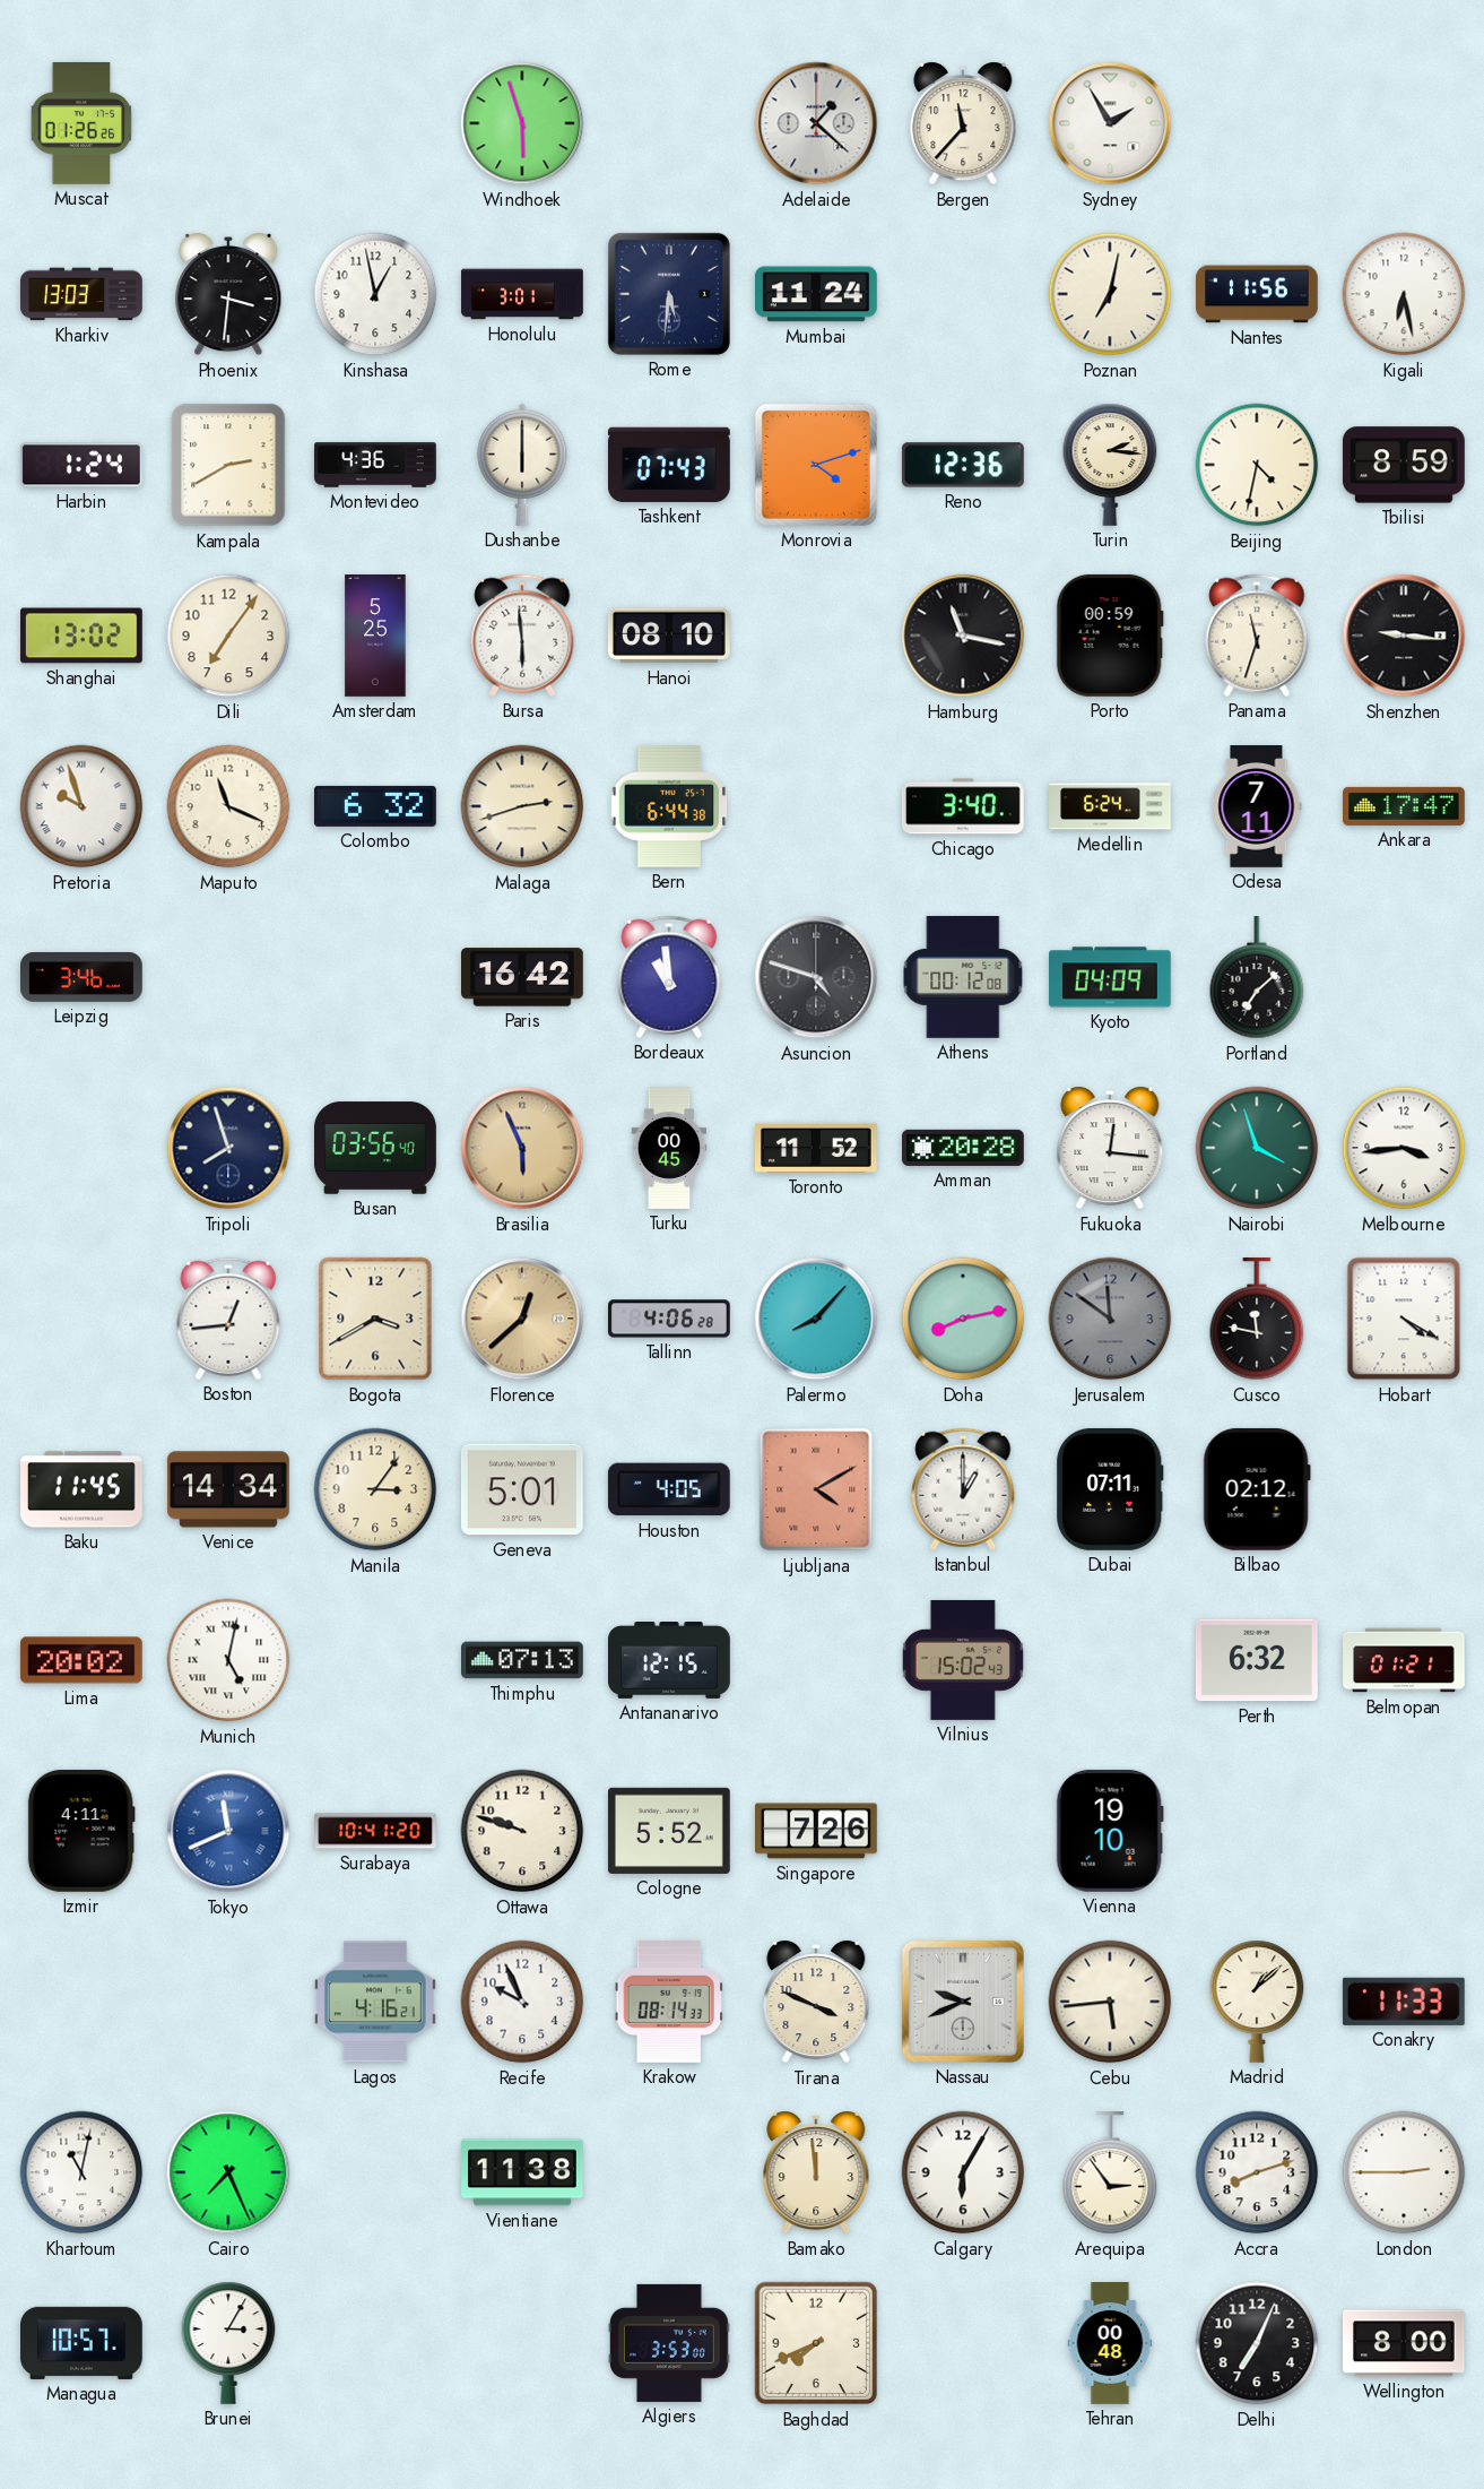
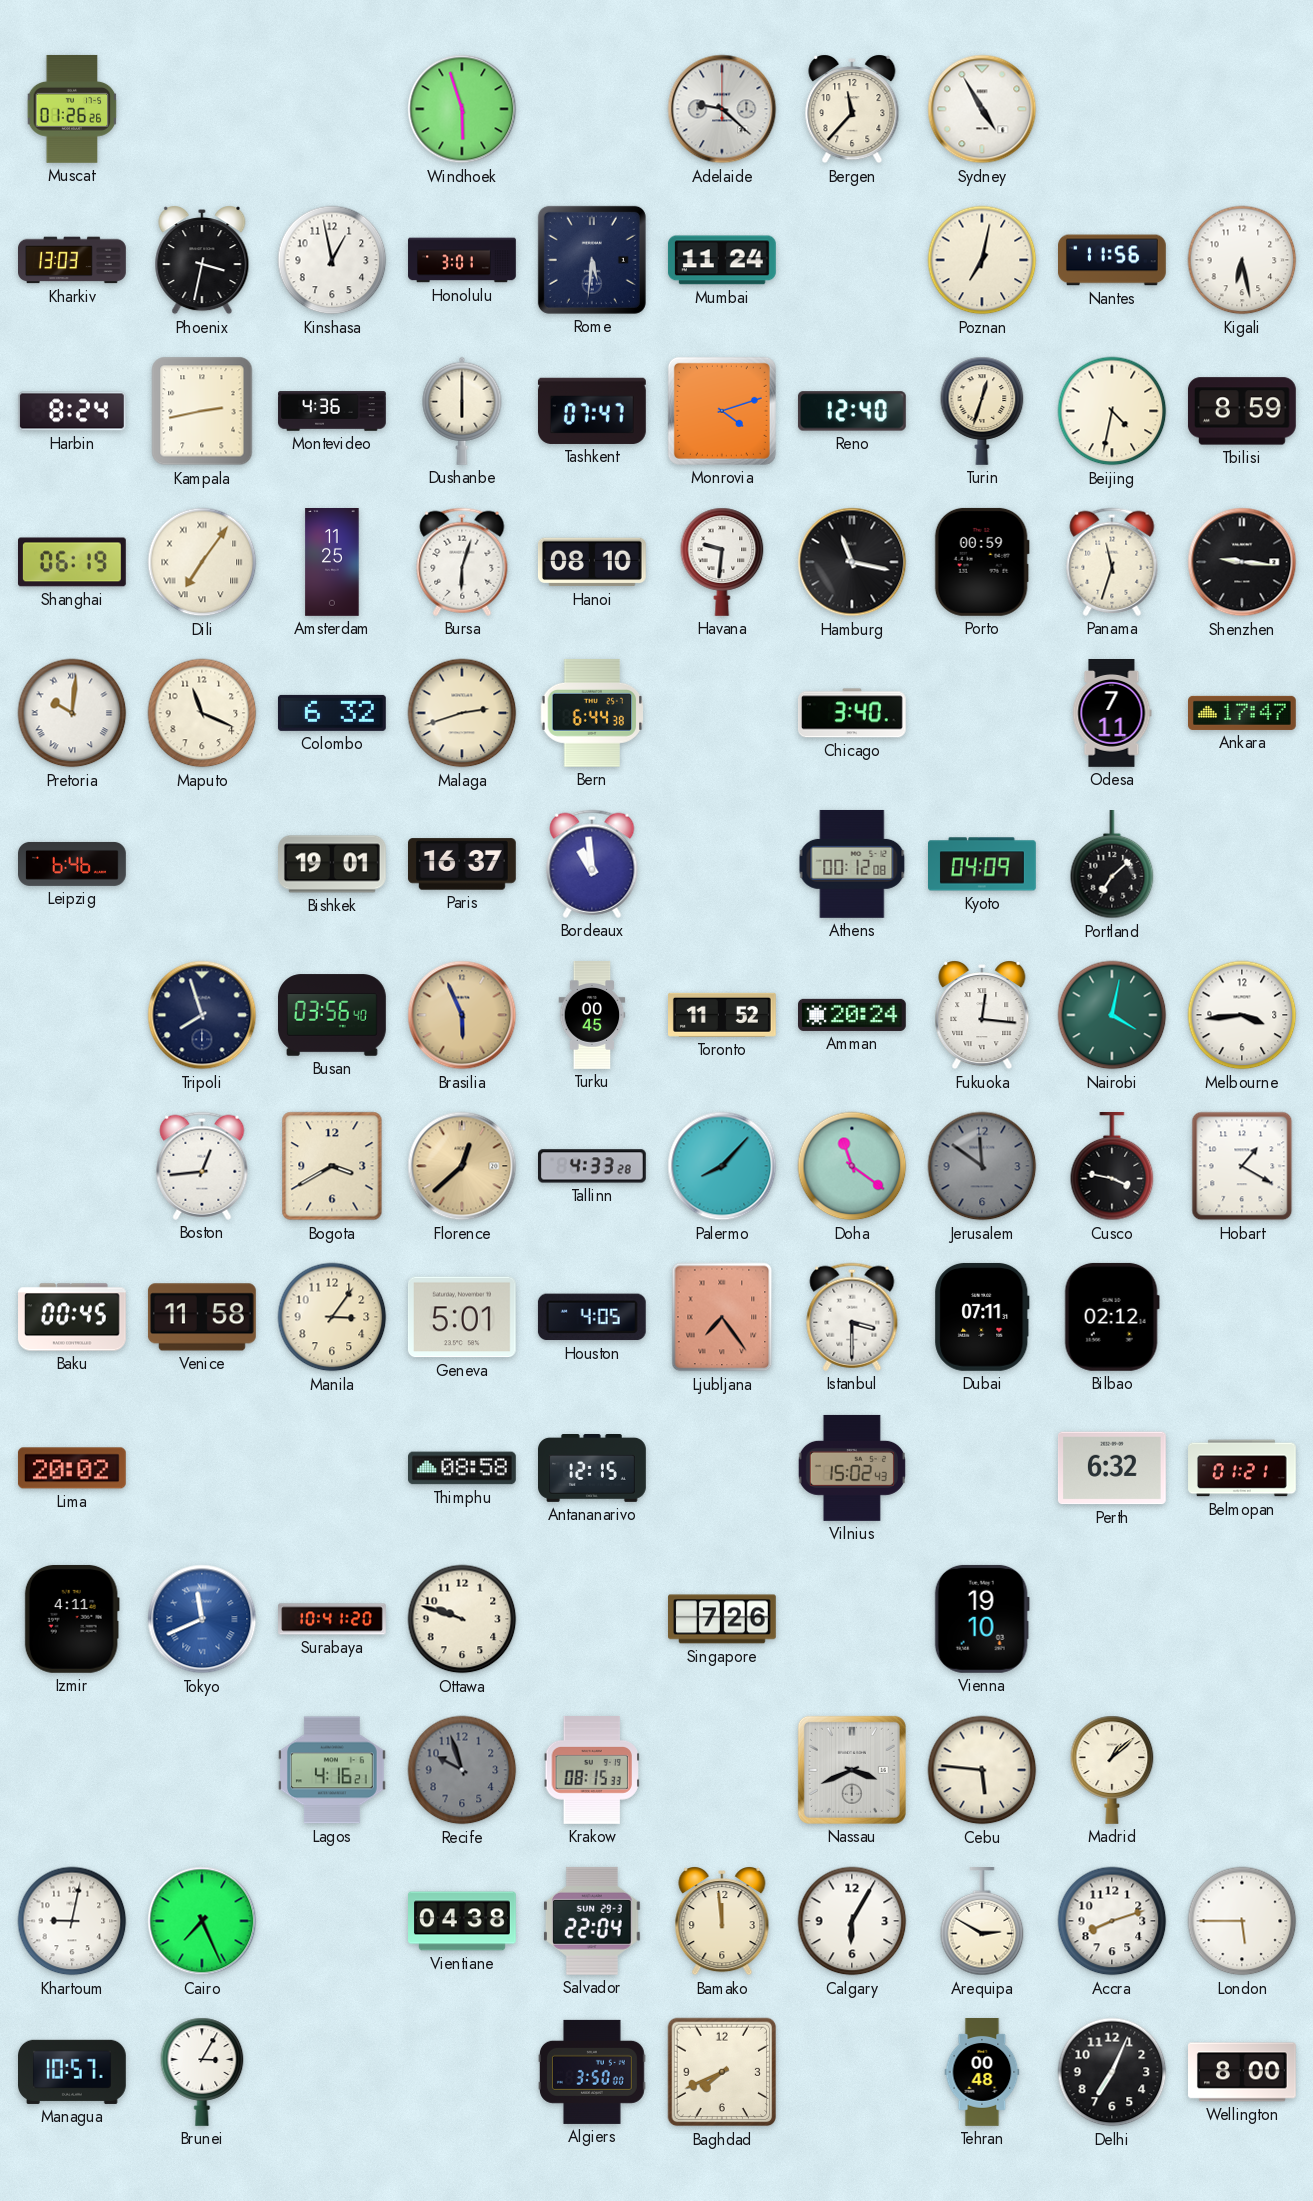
Adelaide: 1:22 -> 9:22 (722, 109)
Sydney: 1:55 -> 4:55 (982, 109)
Phoenix: 3:31 -> 3:32 (202, 260)
Harbin: 1:24 -> 8:24 (73, 411)
Kampala: 2:40 -> 2:43 (202, 411)
Tashkent: 07:43 -> 07:47 (592, 411)
Reno: 12:36 -> 12:40 (852, 411)
Turin: 2:16 -> 12:33 (982, 411)
Shanghai: 13:02 -> 06:19 (73, 562)
Dili numerals: Arabic -> Roman (202, 562)
Amsterdam: 5:25 -> 11:25 (332, 563)
Bursa: 5:59 -> 6:03 (462, 562)
Havana: none -> 9:31 (722, 562)
Pretoria: 9:57 -> 10:01 (72, 713)
Medellin: 6:24 -> none (1111, 806)
Leipzig: 3:46 -> 6:46 (73, 864)
Bishkek: none -> 19:01 (333, 864)
Paris: 16:42 -> 16:37 (463, 864)
Asuncion: 4:48 -> none (816, 977)
Amman: 20:28 -> 20:24 (853, 1015)
Nairobi: 3:57 -> 4:02 (1112, 1015)
Tallinn: 4:06 -> 4:33 (593, 1166)
Doha: 8:13 -> 11:21 (852, 1166)
Cusco: 11:47 -> 3:47 (1112, 1167)
Hobart: 4:20 -> 1:20 (1242, 1166)
Baku: 11:45 -> 00:45 (73, 1317)
Venice: 14:34 -> 11:58 (202, 1317)
Ljubljana: 4:10 -> 7:24 (722, 1317)
Istanbul: 1:00 -> 3:30 (852, 1317)
Munich: 5:02 -> none (228, 1660)
Thimphu: 07:13 -> 08:58 (463, 1468)
Cologne: 5:52 -> none (669, 1831)
Recife: 9:56 -> 9:57 (462, 1770)
Recife dial: white -> grey (462, 1770)
Krakow: 08:14 -> 08:15 (591, 1771)
Tirana: 3:49 -> none (816, 2002)
Nassau: 9:41 -> 3:41 (852, 1770)
Cebu: 5:44 -> 5:46 (982, 1770)
Conakry: 11:33 -> none (1404, 2002)
Khartoum: 11:02 -> 9:02 (72, 1921)
Vientiane: 11:38 -> 04:38 (463, 1921)
Salvador: none -> 22:04 (593, 1921)
Arequipa: 2:54 -> 2:50 (982, 1922)
London: 2:45 -> 5:45 (1242, 1921)
Algiers: 3:53 -> 3:50 (593, 2072)
